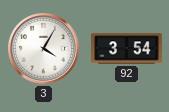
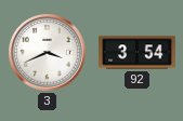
3: 4:05 -> 3:41 (48, 53)
